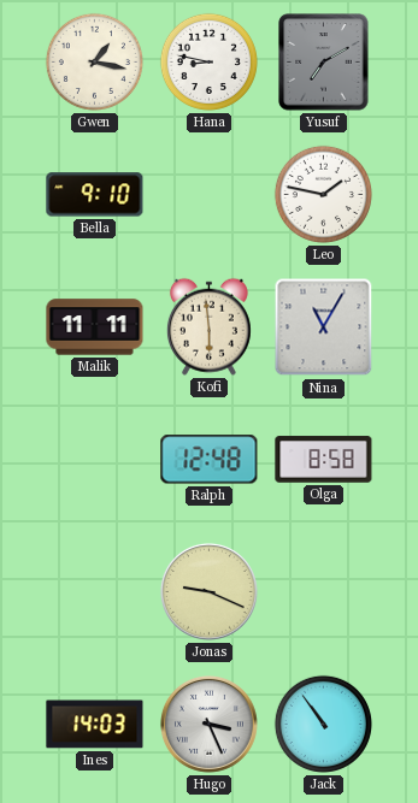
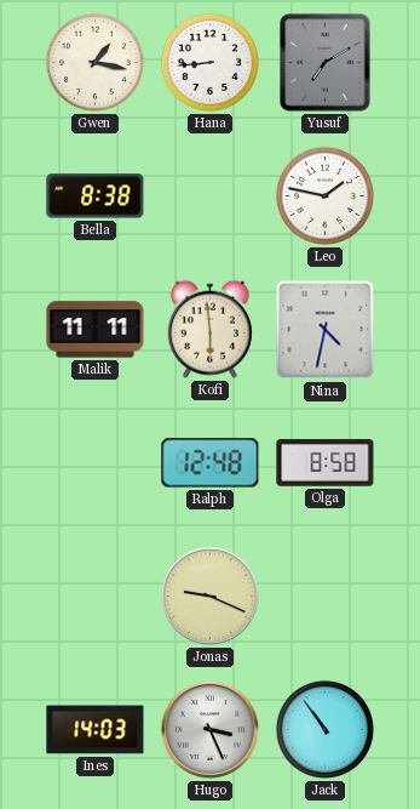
Hana: 8:47 -> 8:44 (209, 62)
Bella: 9:10 -> 8:38 (96, 196)
Nina: 11:05 -> 4:32 (326, 330)
